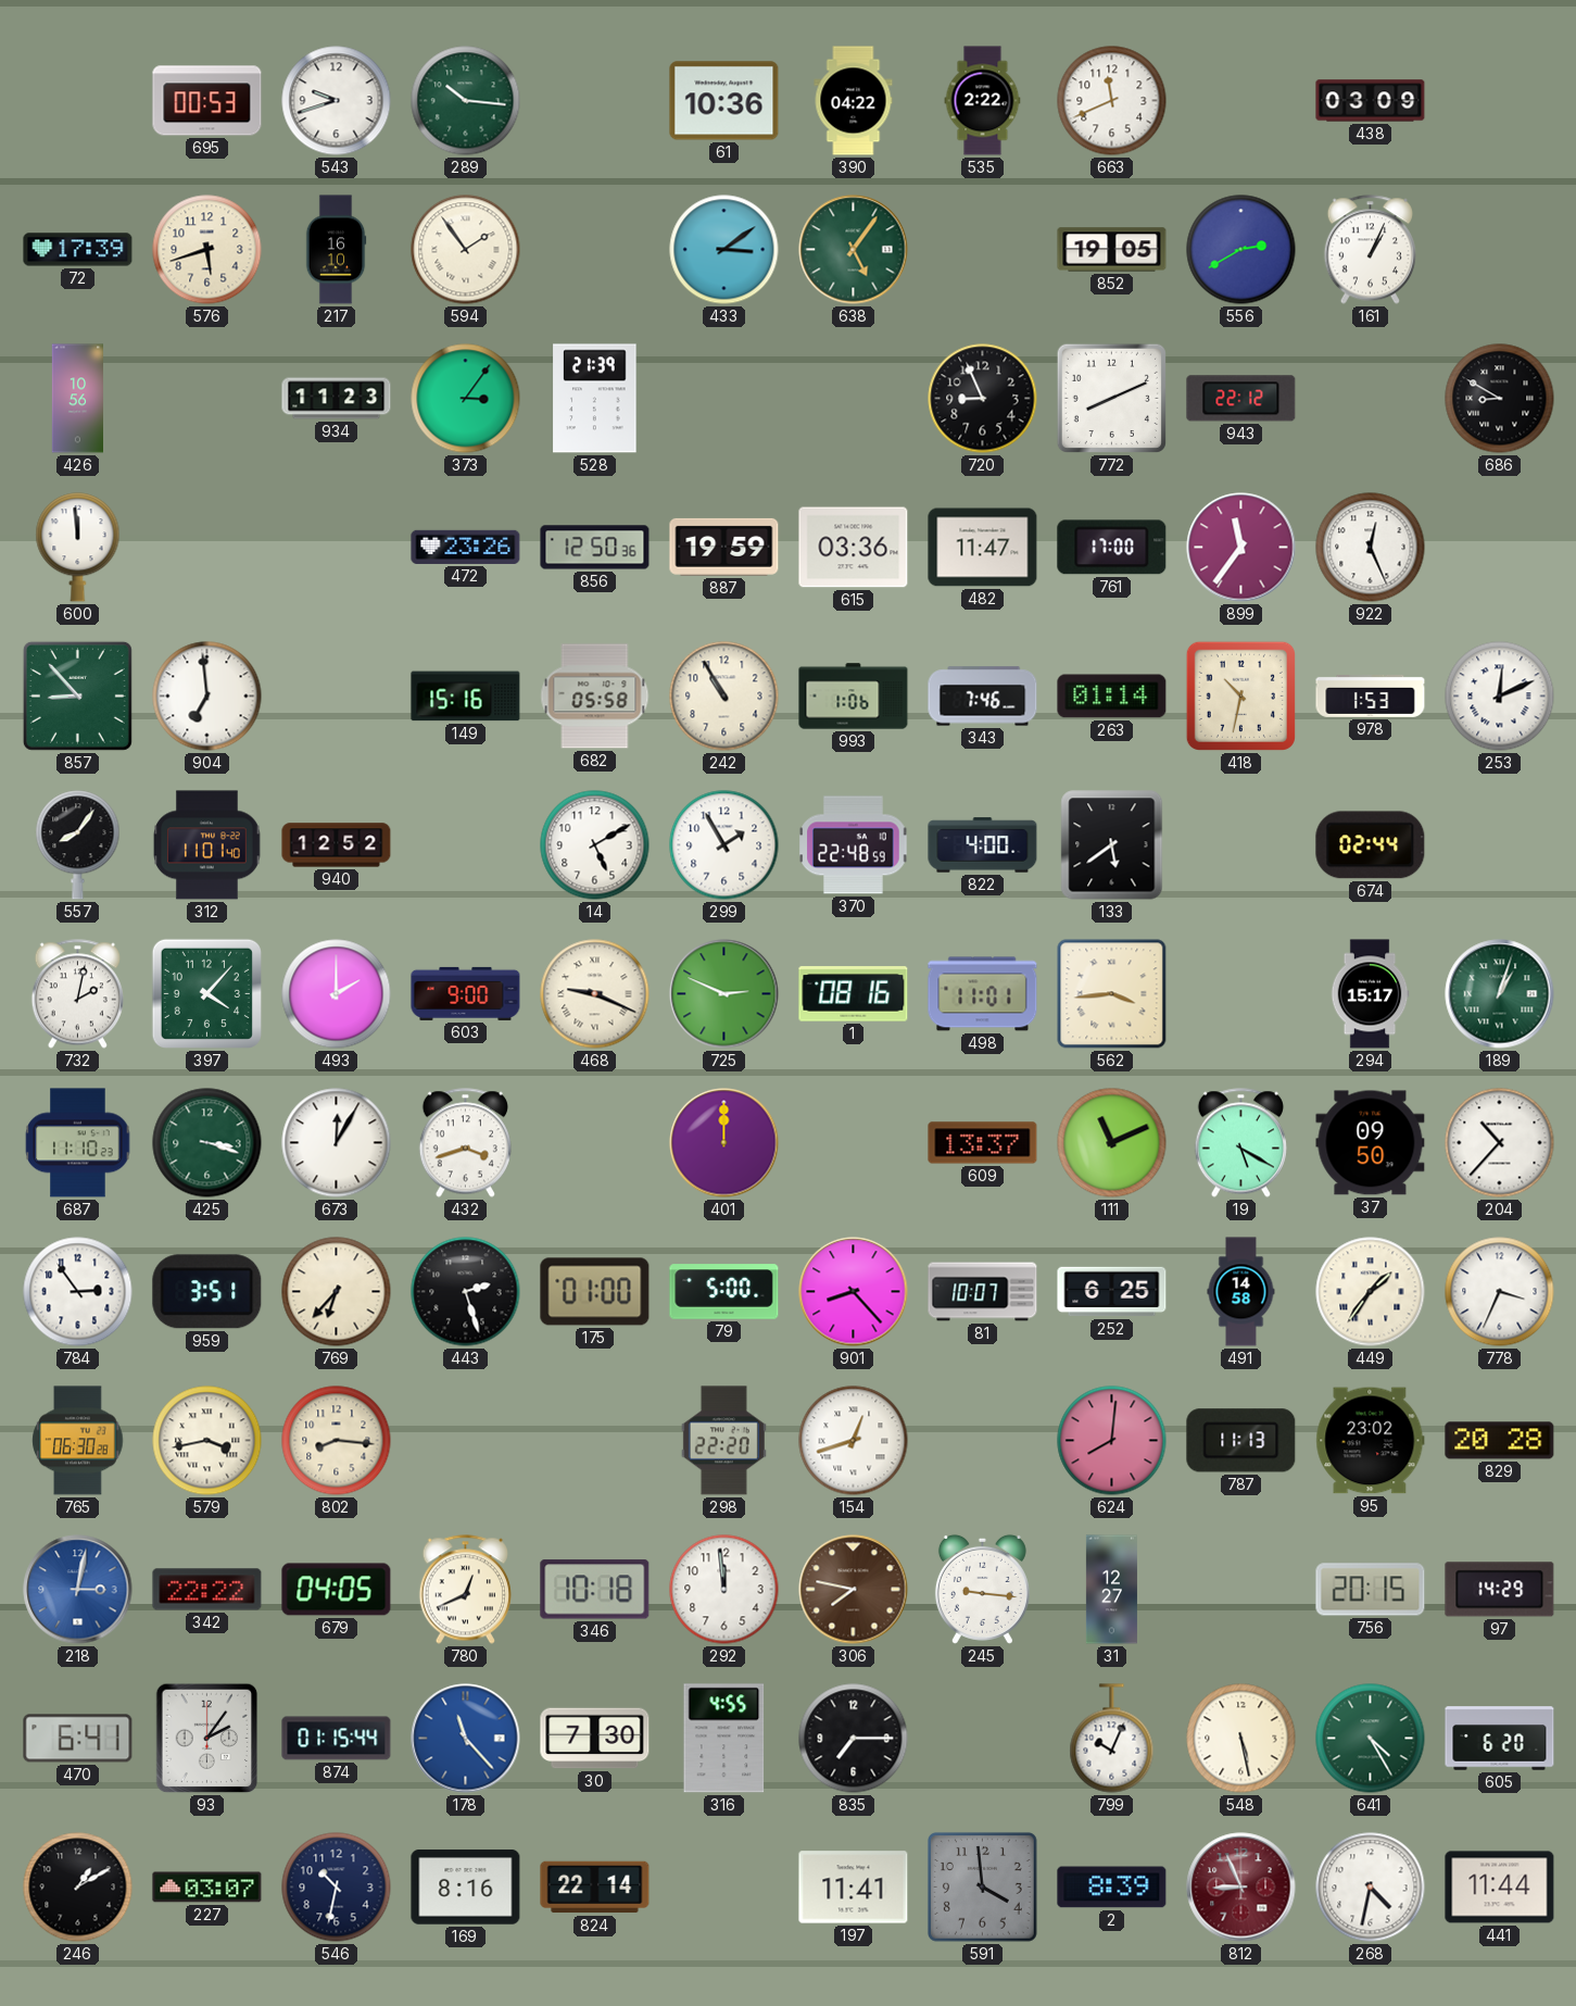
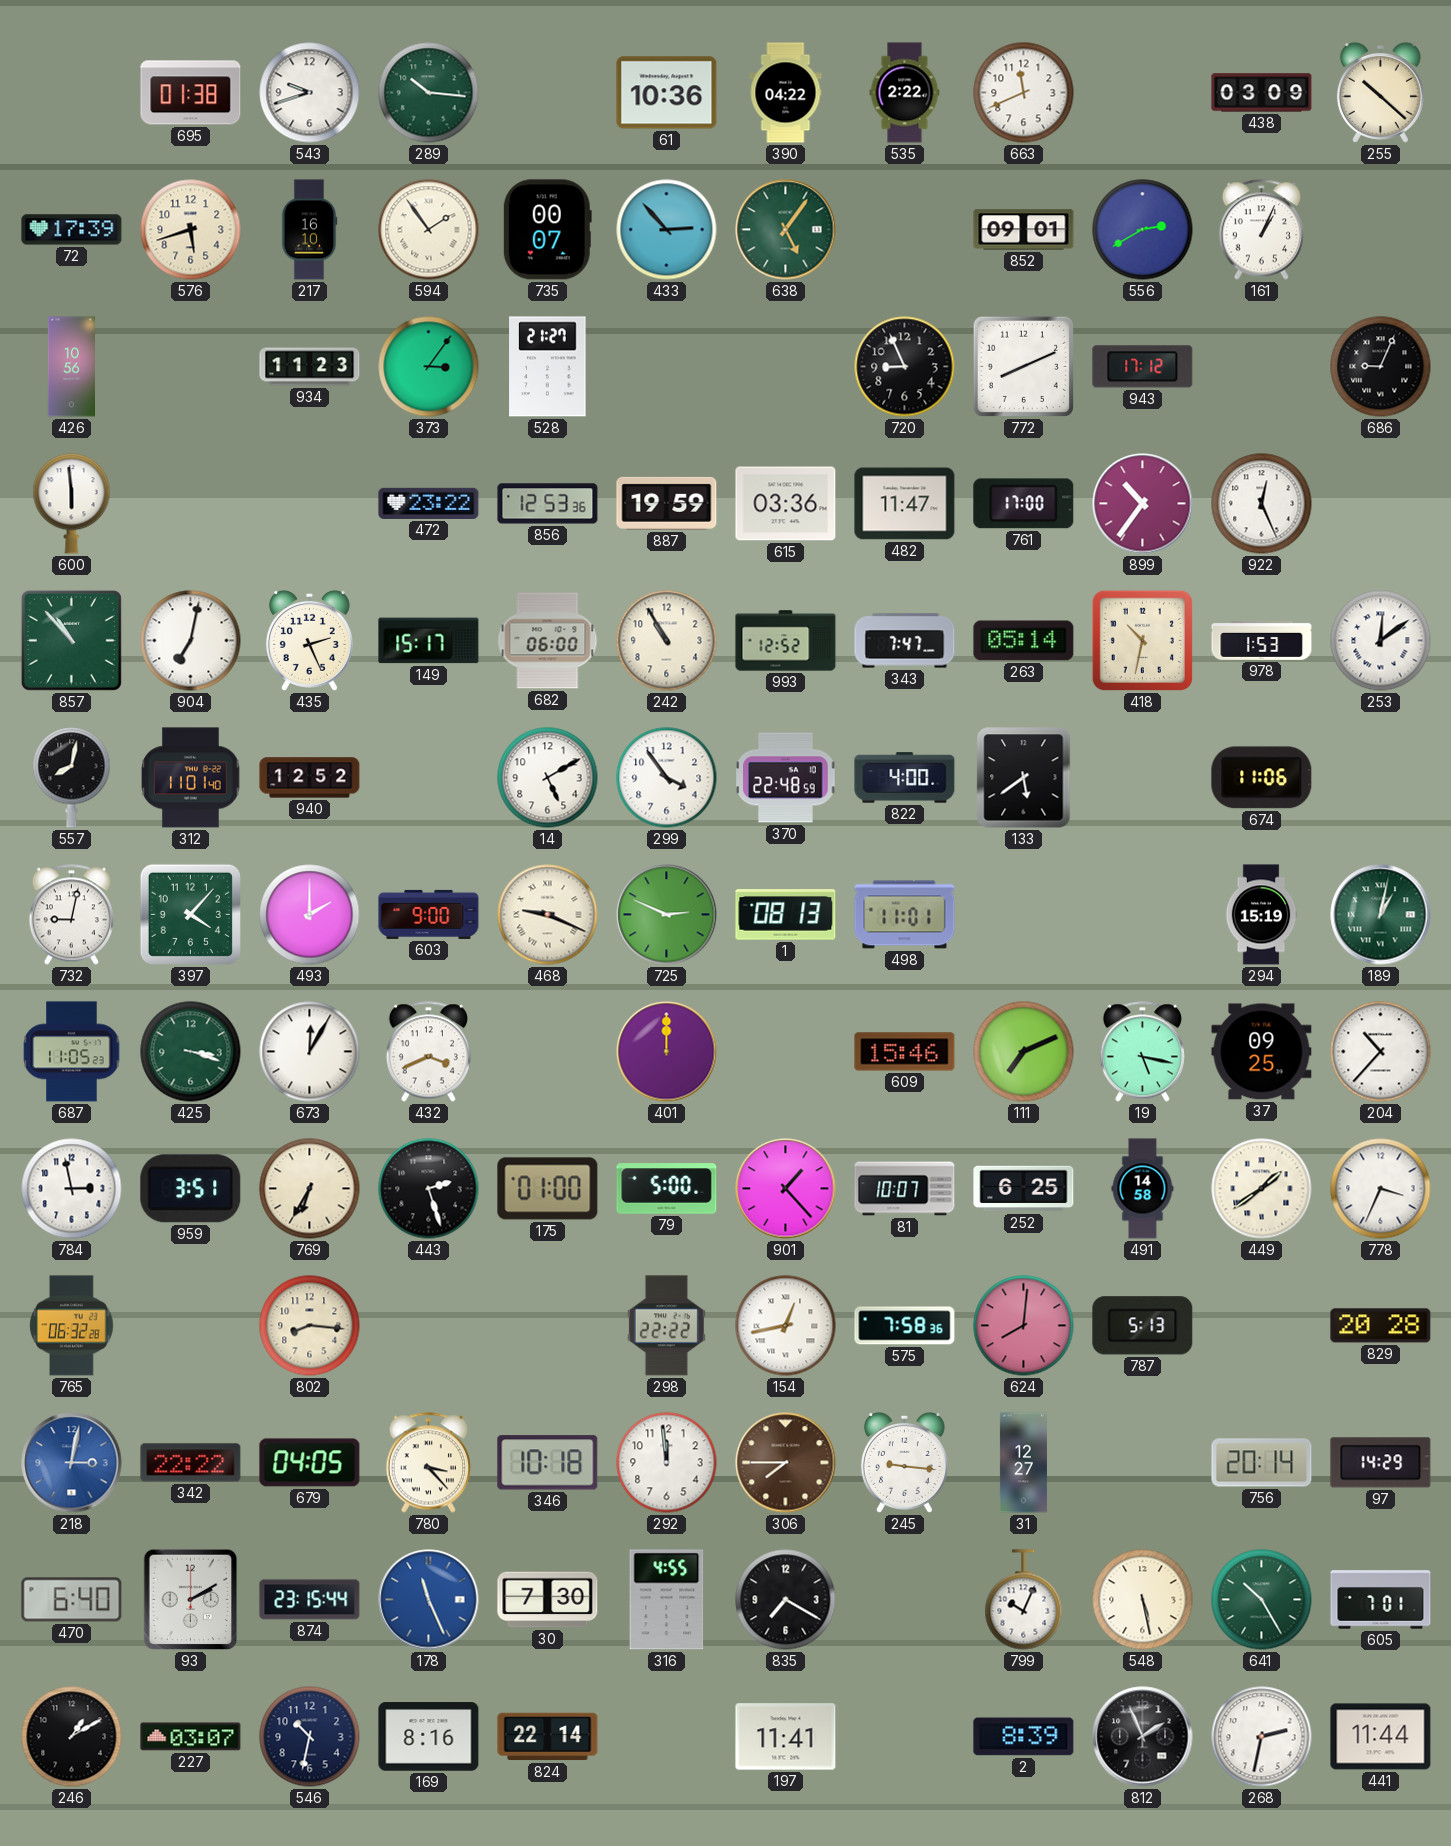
695: 00:53 -> 01:38 (191, 93)
255: none -> 10:22 (1380, 92)
735: none -> 00:07 (547, 230)
433: 3:09 -> 2:53 (667, 230)
852: 19:05 -> 09:01 (1024, 230)
528: 21:39 -> 21:27 (548, 367)
943: 22:12 -> 17:12 (1143, 367)
686: 8:50 -> 9:04 (1381, 367)
600: 11:59 -> 5:59 (72, 504)
472: 23:26 -> 23:22 (429, 503)
856: 12:50 -> 12:53 (548, 504)
899: 11:36 -> 10:36 (1143, 504)
857: 8:53 -> 10:53 (71, 640)
904: 6:59 -> 7:02 (191, 641)
435: none -> 2:26 (309, 640)
149: 15:16 -> 15:17 (429, 641)
682: 05:58 -> 06:00 (548, 641)
993: 1:06 -> 12:52 (786, 641)
343: 7:46 -> 7:47 (905, 641)
263: 01:14 -> 05:14 (1024, 641)
253: 12:11 -> 12:09 (1381, 641)
557: 8:06 -> 8:02 (72, 778)
299: 1:55 -> 3:54 (667, 778)
674: 02:44 -> 11:06 (1262, 778)
732: 2:02 -> 9:02 (71, 915)
1: 08:16 -> 08:13 (786, 915)
562: 3:44 -> none (1112, 994)
294: 15:17 -> 15:19 (1261, 915)
189: 1:03 -> 1:02 (1381, 915)
687: 11:10 -> 11:05 (72, 1052)
432: 3:42 -> 3:41 (428, 1052)
609: 13:37 -> 15:46 (905, 1052)
111: 11:11 -> 7:11 (1024, 1052)
19: 5:20 -> 5:17 (1142, 1052)
37: 09:50 -> 09:25 (1262, 1052)
784: 2:54 -> 2:58 (72, 1189)
769: 6:37 -> 6:35 (310, 1189)
901: 8:23 -> 1:23 (786, 1189)
449: 1:36 -> 1:39 (1262, 1189)
765: 06:30 -> 06:32 (72, 1326)
579: 3:43 -> none (207, 1441)
298: 22:20 -> 22:22 (666, 1326)
154: 12:42 -> 12:43 (786, 1326)
575: none -> 7:58 (905, 1326)
787: 11:13 -> 5:13 (1143, 1326)
95: 23:02 -> none (1371, 1441)
780: 12:41 -> 3:23 (428, 1463)
306: 7:47 -> 7:45 (786, 1463)
756: 20:15 -> 20:14 (1262, 1463)
470: 6:41 -> 6:40 (72, 1600)
93: 2:06 -> 2:10 (191, 1600)
874: 01:15 -> 23:15 (310, 1600)
178: 11:23 -> 11:26 (429, 1600)
835: 7:15 -> 7:20 (786, 1600)
641: 4:25 -> 10:25 (1262, 1600)
605: 6:20 -> 7:01 (1381, 1600)
591: 3:59 -> none (983, 1888)
812: 8:56 -> 1:56 (1143, 1737)
812 dial: burgundy -> black (1143, 1737)
268: 4:32 -> 2:32 (1262, 1737)
